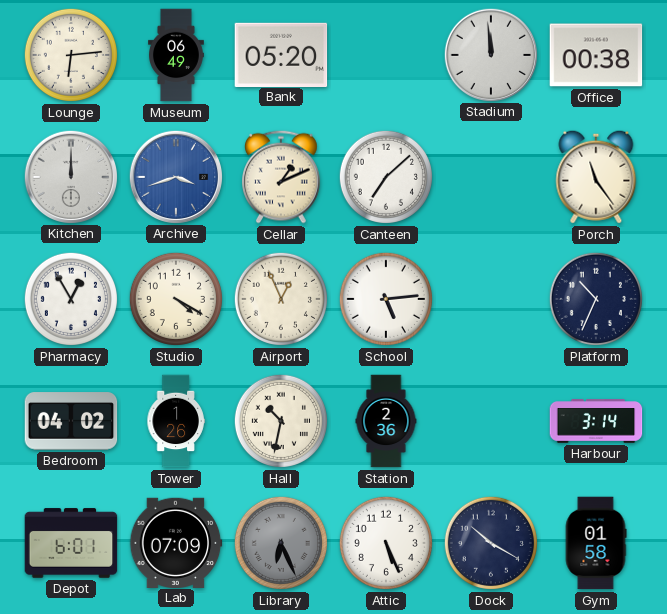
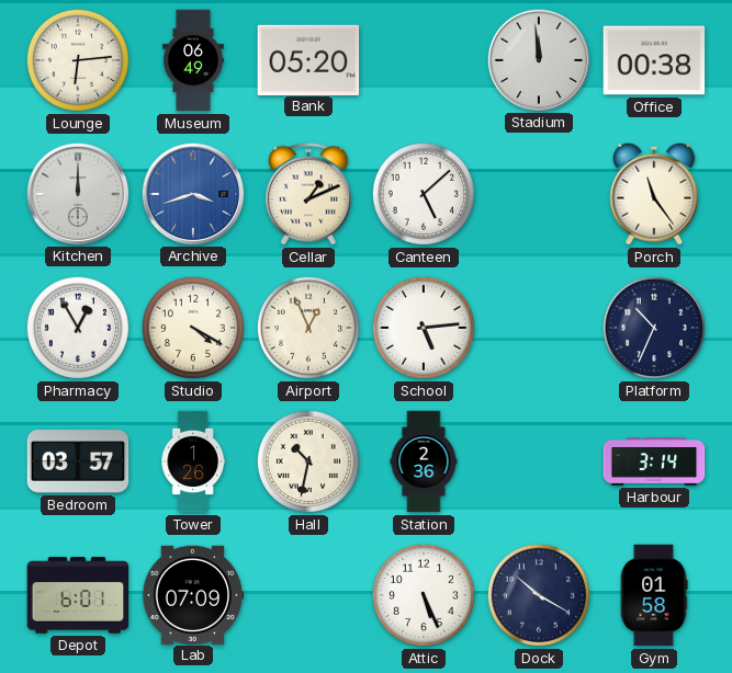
Canteen: 7:08 -> 5:08 (424, 194)
Bedroom: 04:02 -> 03:57 (78, 461)
Library: 6:26 -> none (281, 543)
